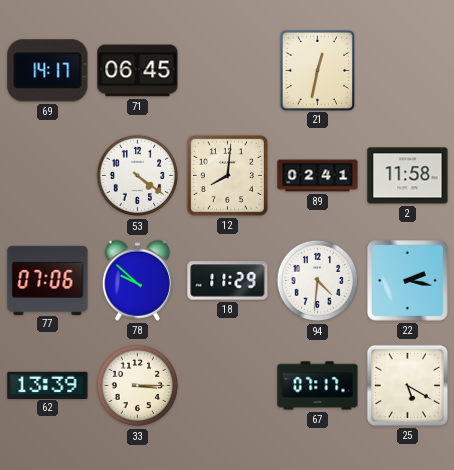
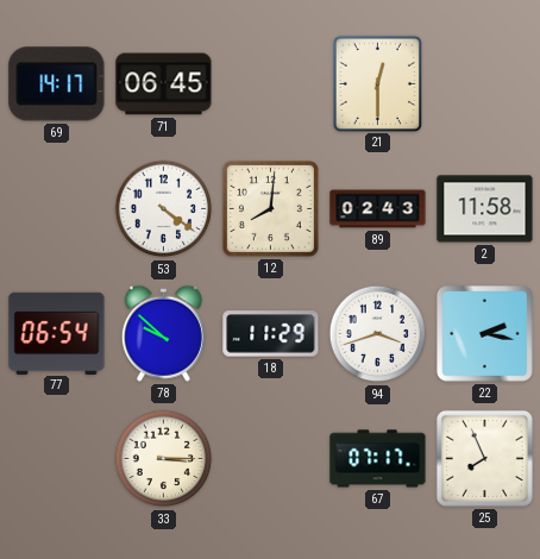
21: 12:32 -> 12:30 (377, 83)
89: 02:41 -> 02:43 (378, 209)
77: 07:06 -> 06:54 (57, 333)
94: 4:31 -> 3:42 (378, 334)
62: 13:39 -> none (48, 385)
25: 5:20 -> 7:56 (484, 458)
